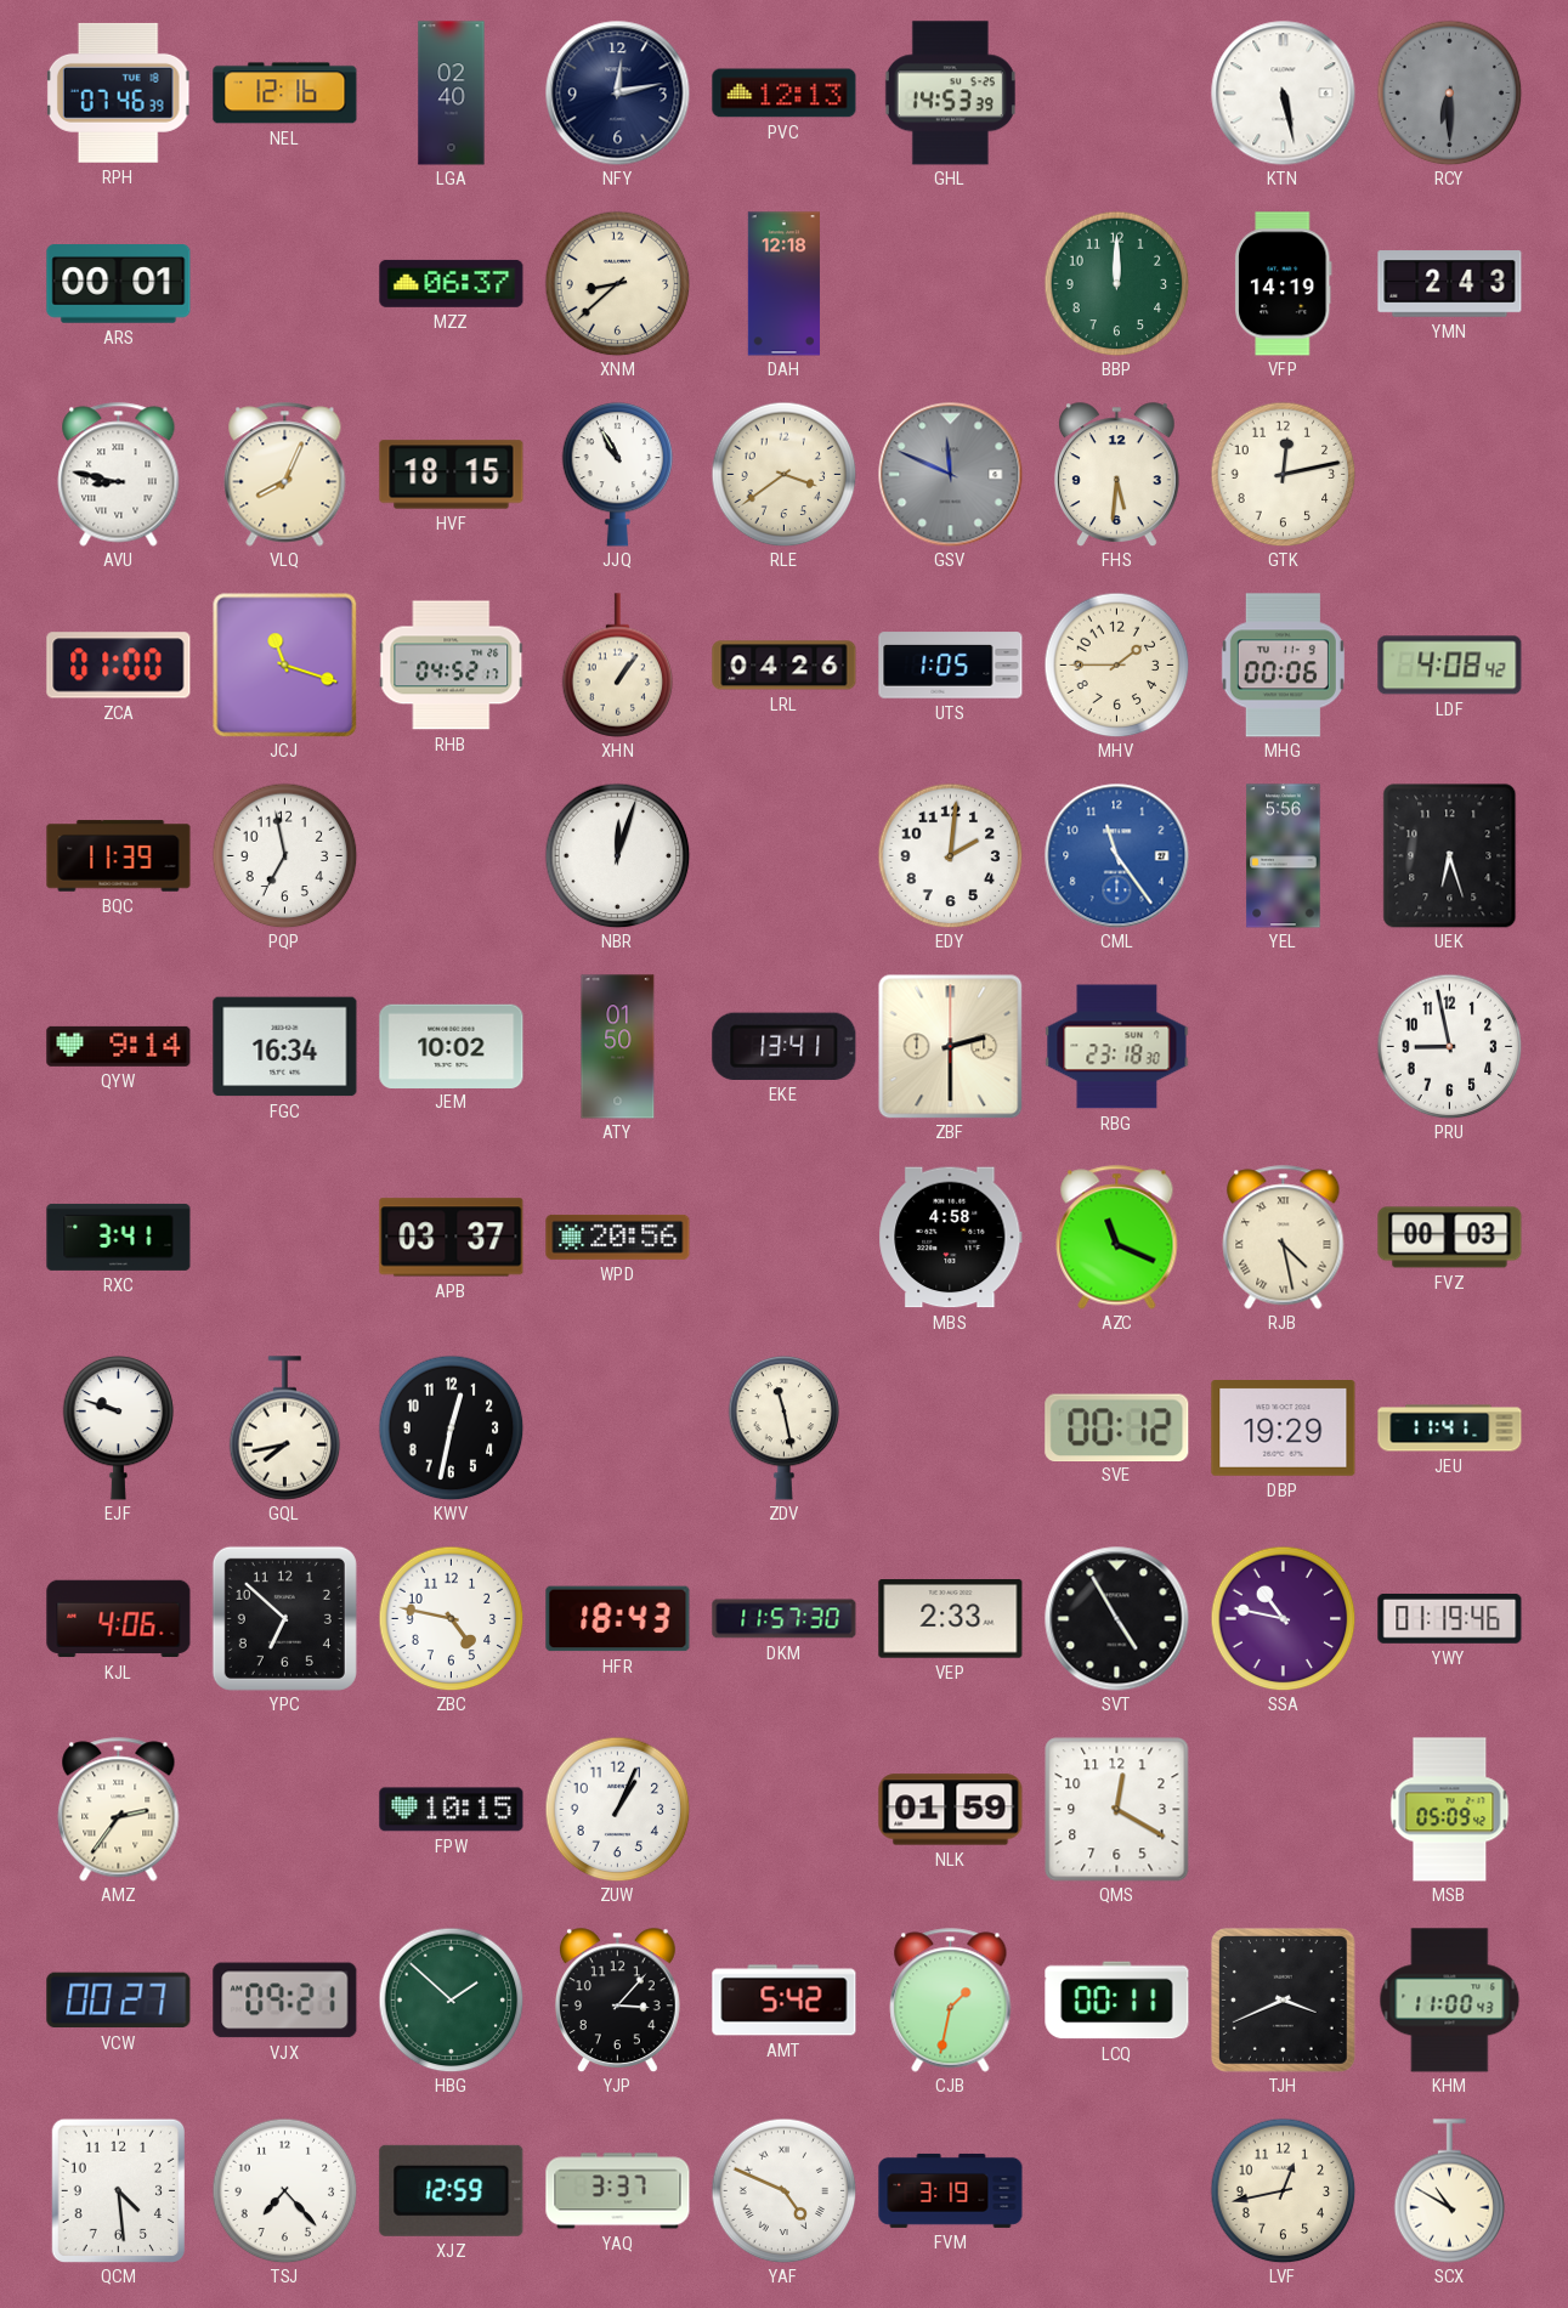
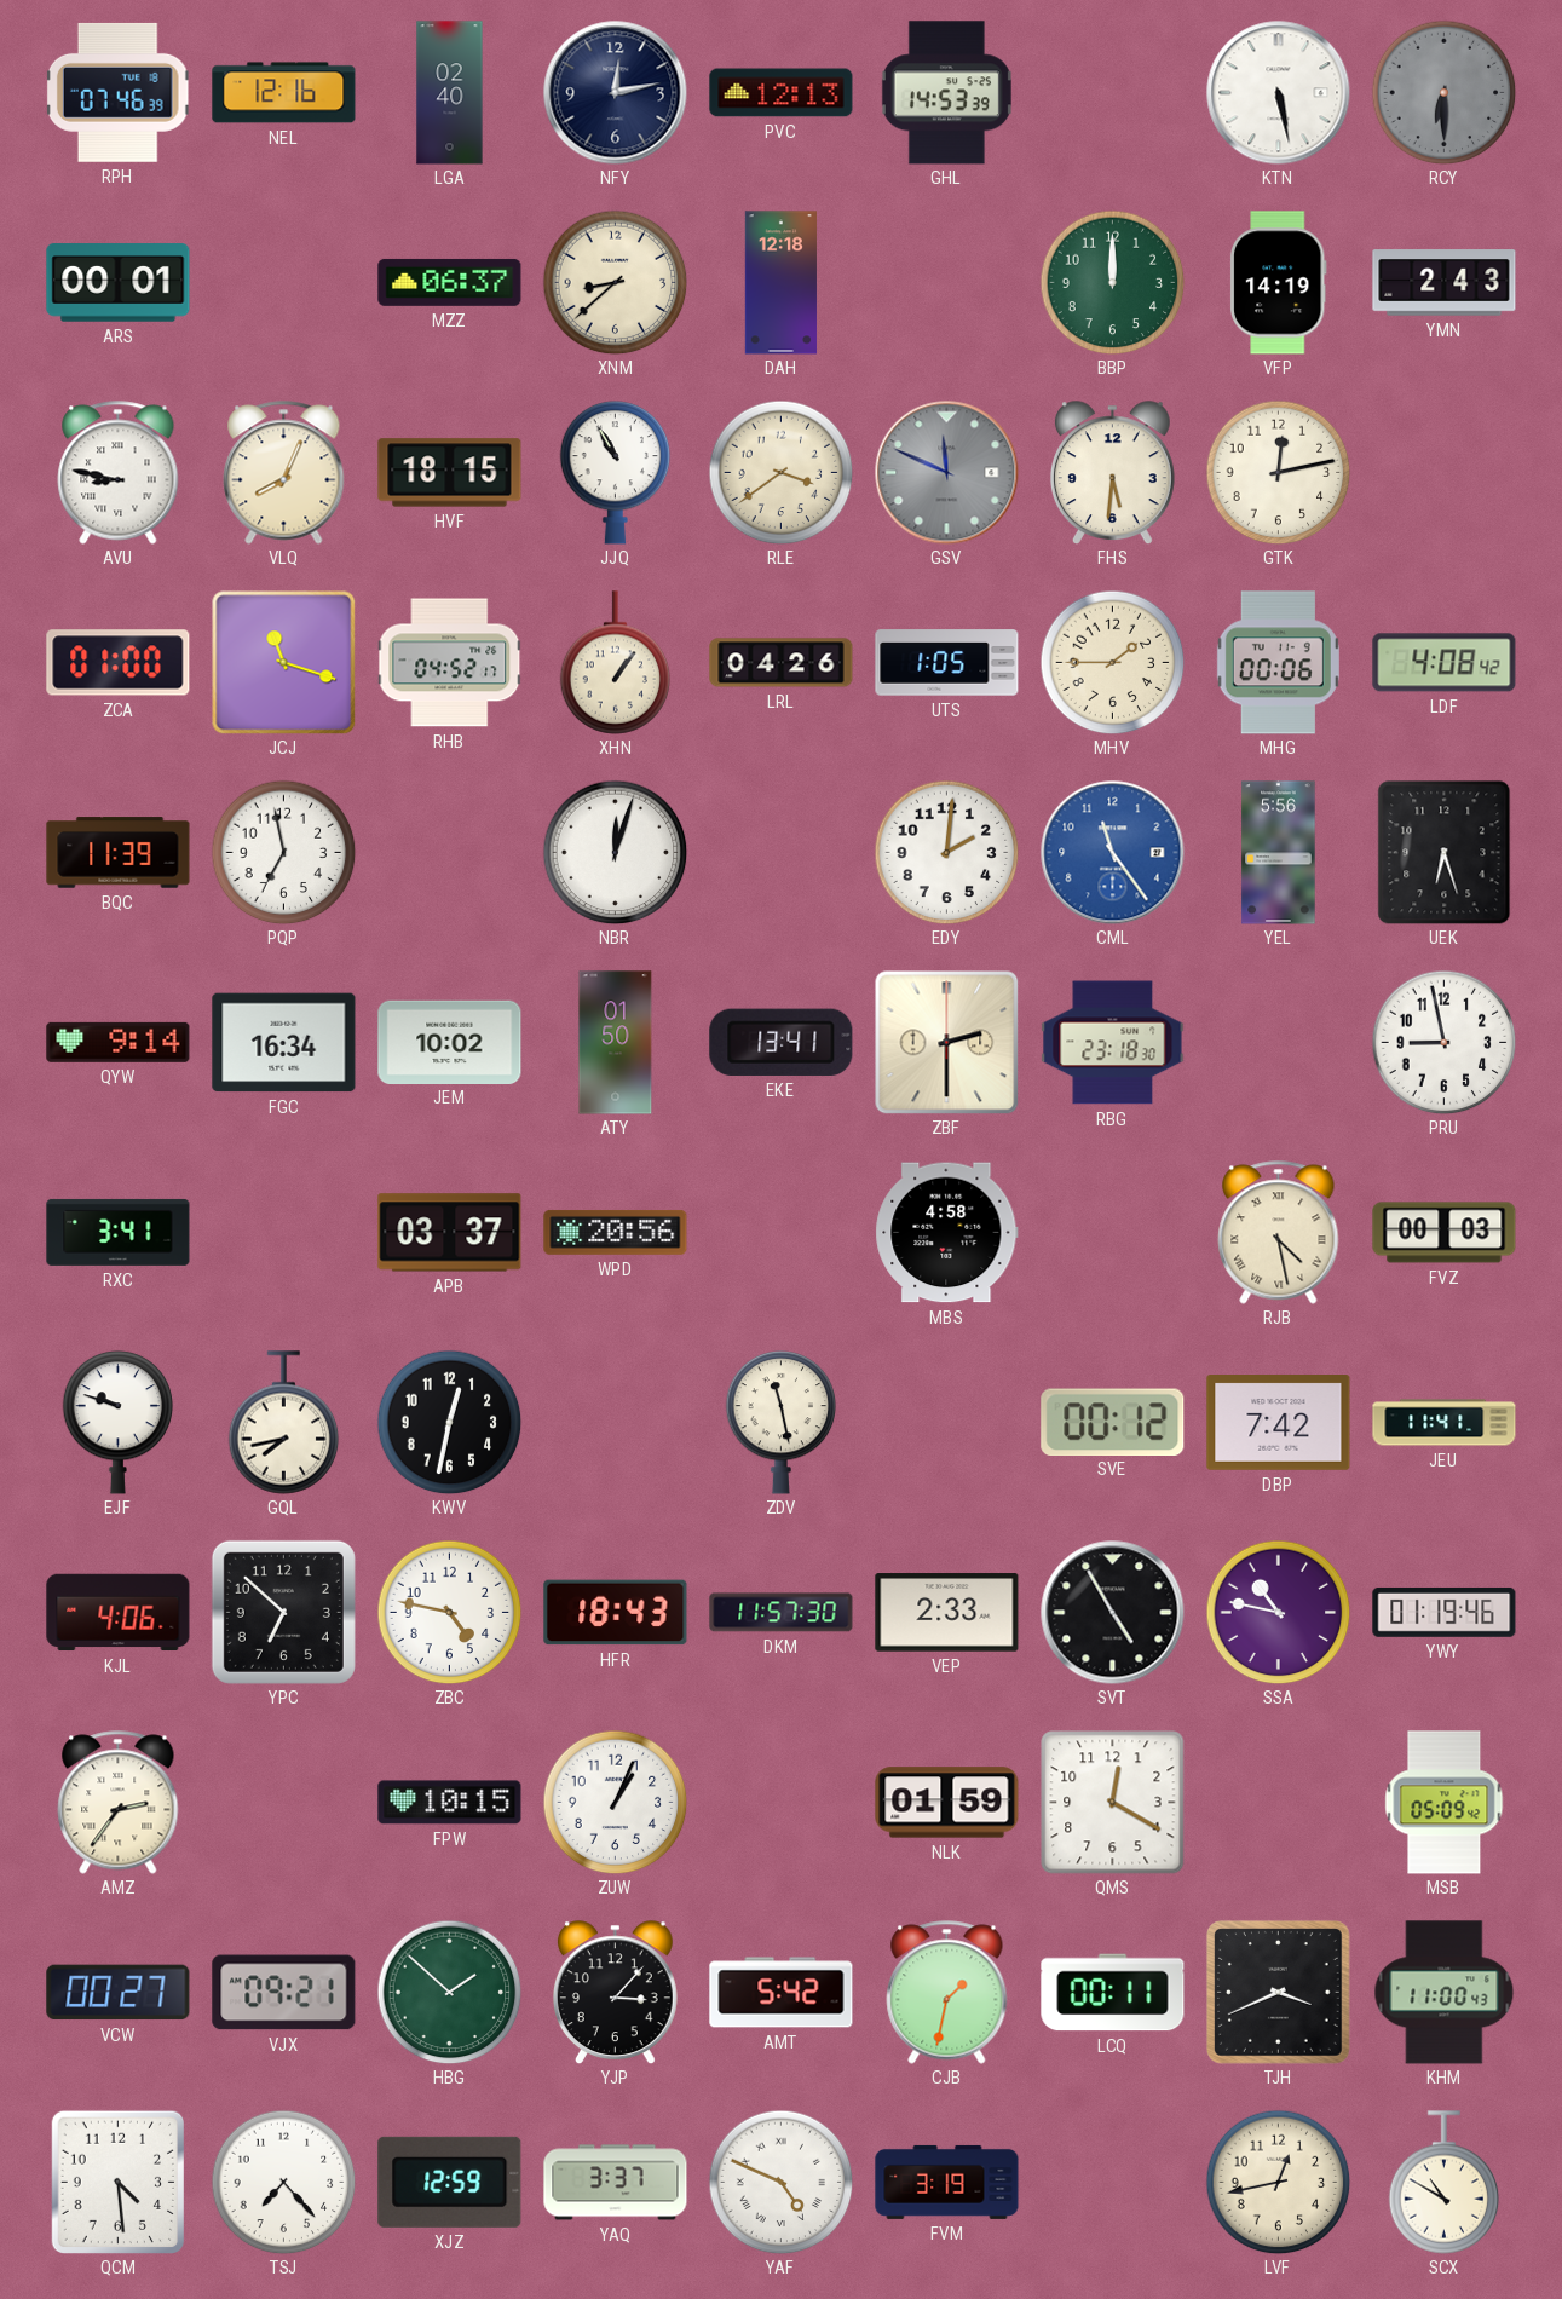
AZC: 11:19 -> none (1117, 1238)
DBP: 19:29 -> 7:42 (1279, 1423)
